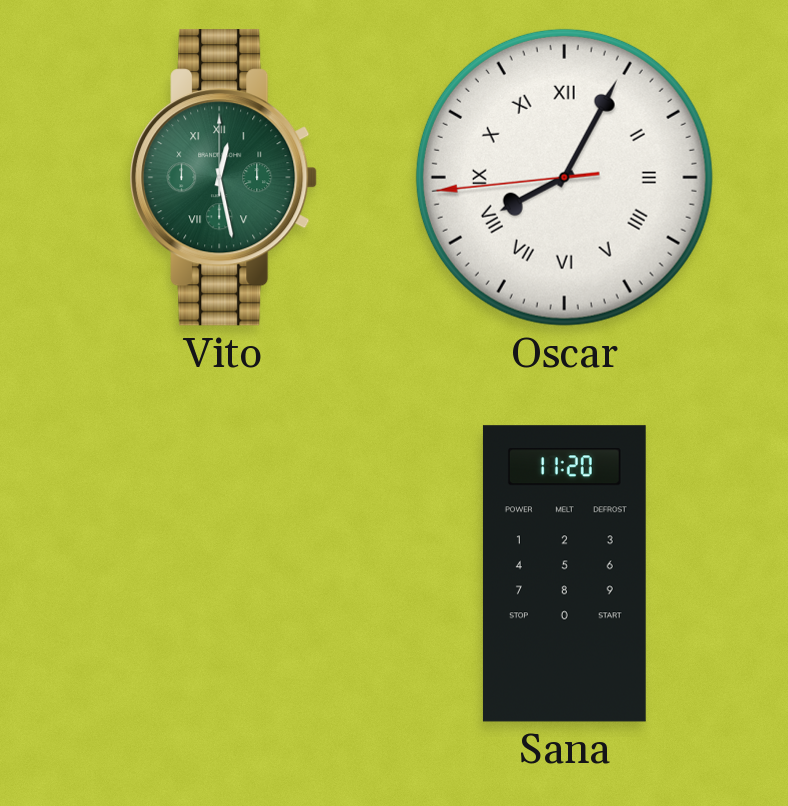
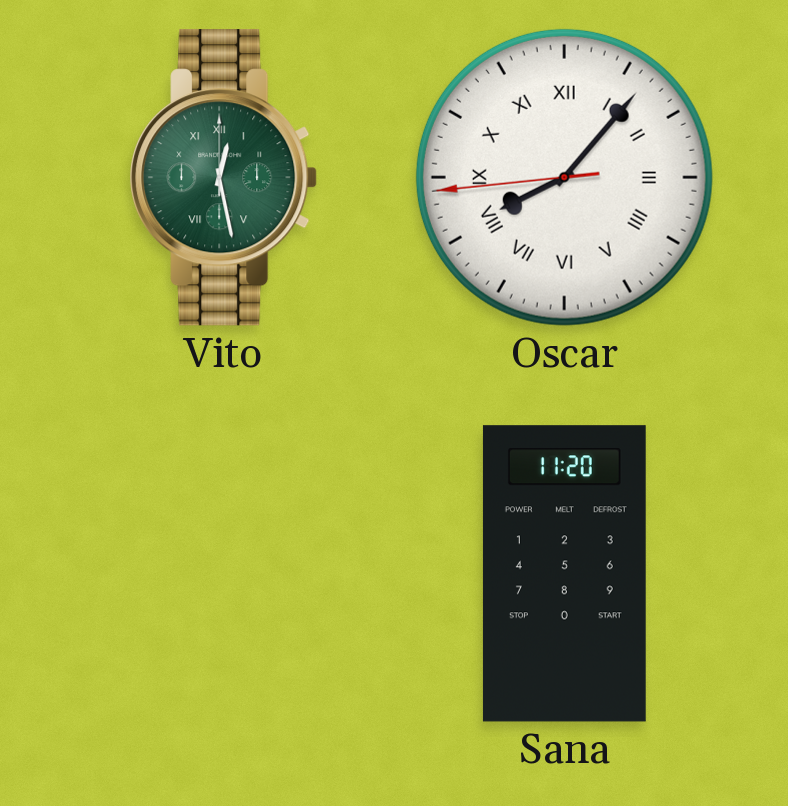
Oscar: 8:04 -> 8:06 (564, 177)
